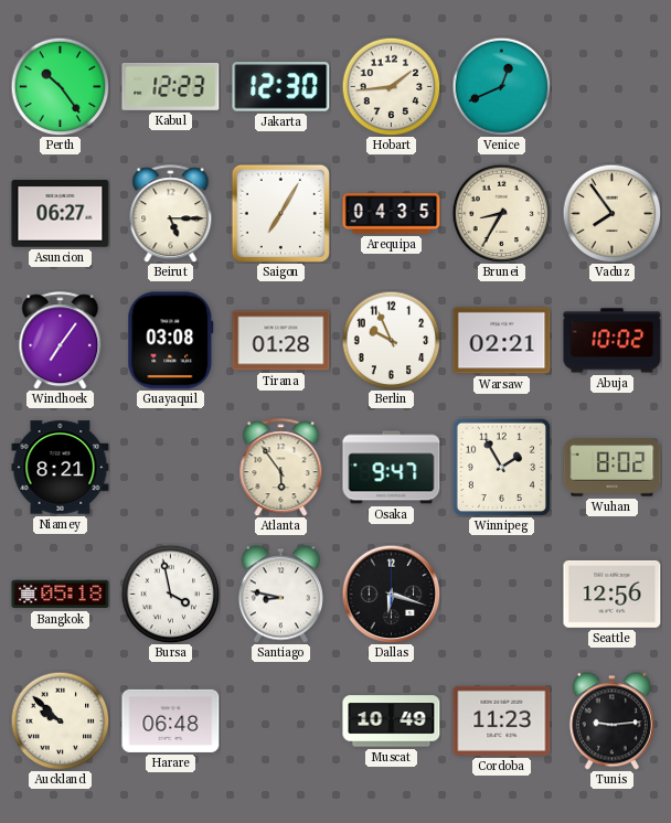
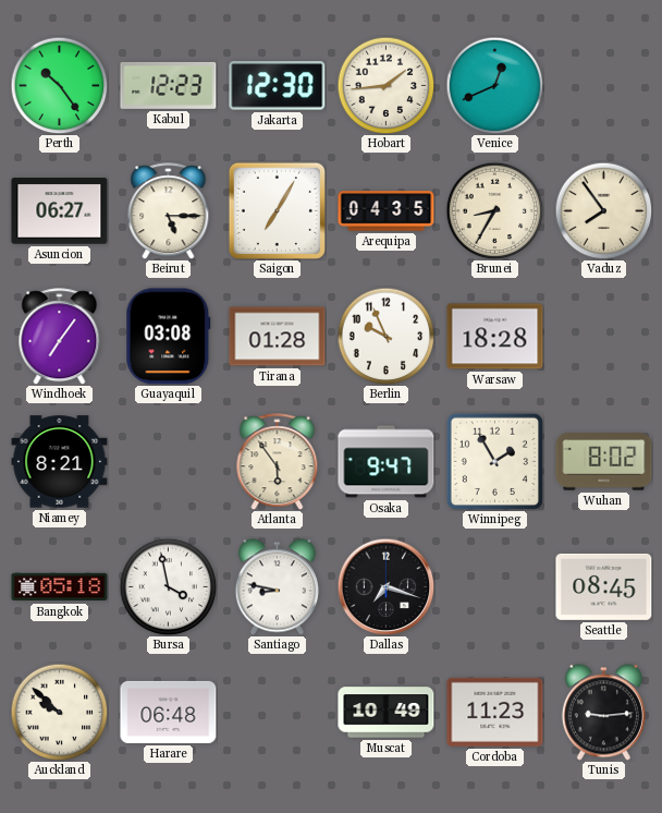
Warsaw: 02:21 -> 18:28 (495, 337)
Abuja: 10:02 -> none (613, 341)
Dallas: 6:18 -> 7:18 (385, 586)
Seattle: 12:56 -> 08:45 (604, 586)
